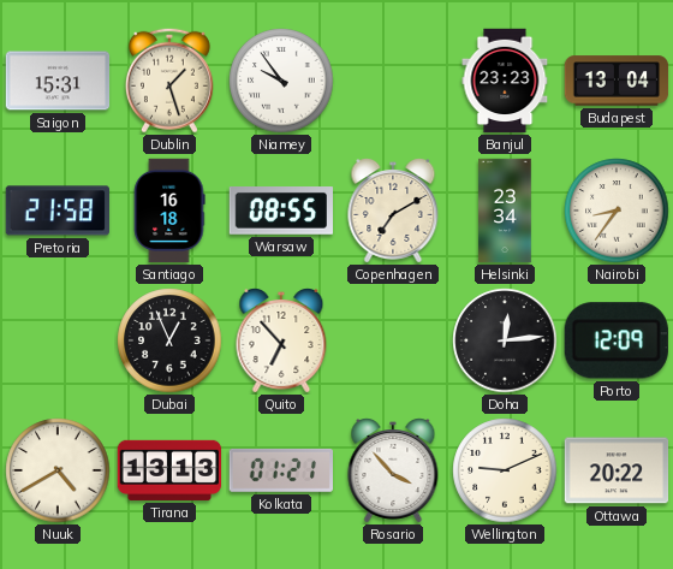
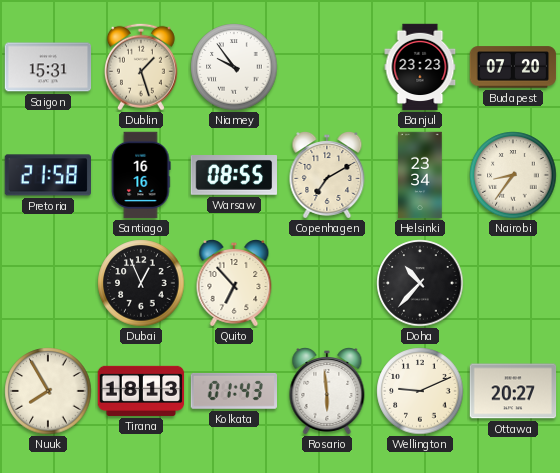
Budapest: 13:04 -> 07:20 (513, 67)
Santiago: 16:18 -> 16:16 (141, 175)
Doha: 12:14 -> 10:37 (420, 283)
Porto: 12:09 -> none (617, 340)
Nuuk: 4:40 -> 7:55 (48, 391)
Tirana: 13:13 -> 18:13 (141, 391)
Kolkata: 01:21 -> 01:43 (233, 391)
Rosario: 3:53 -> 5:59 (327, 392)
Ottawa: 20:22 -> 20:27 (513, 391)
